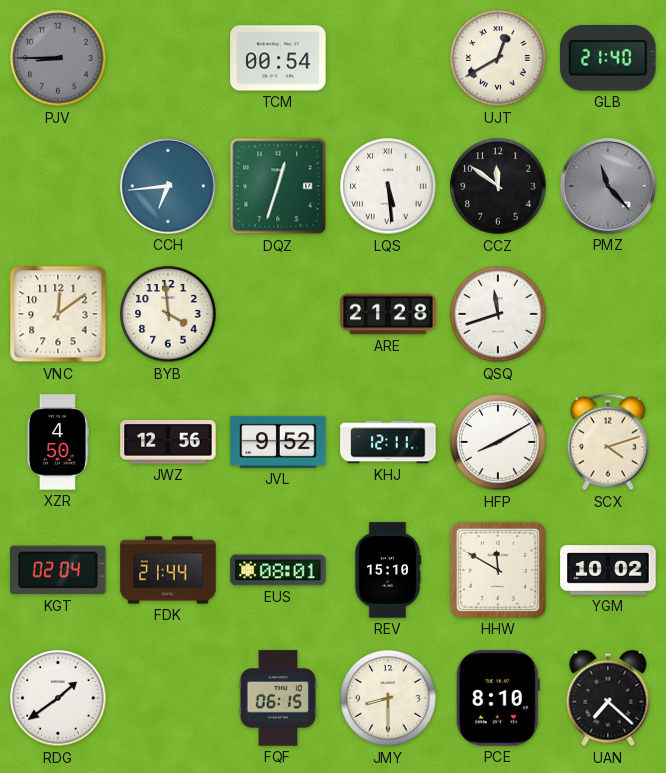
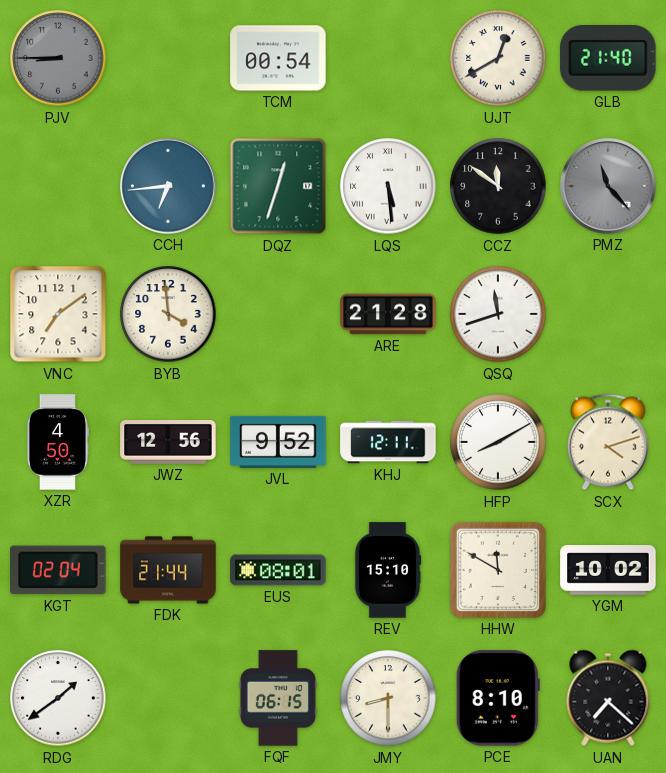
VNC: 12:09 -> 7:09 (58, 314)
